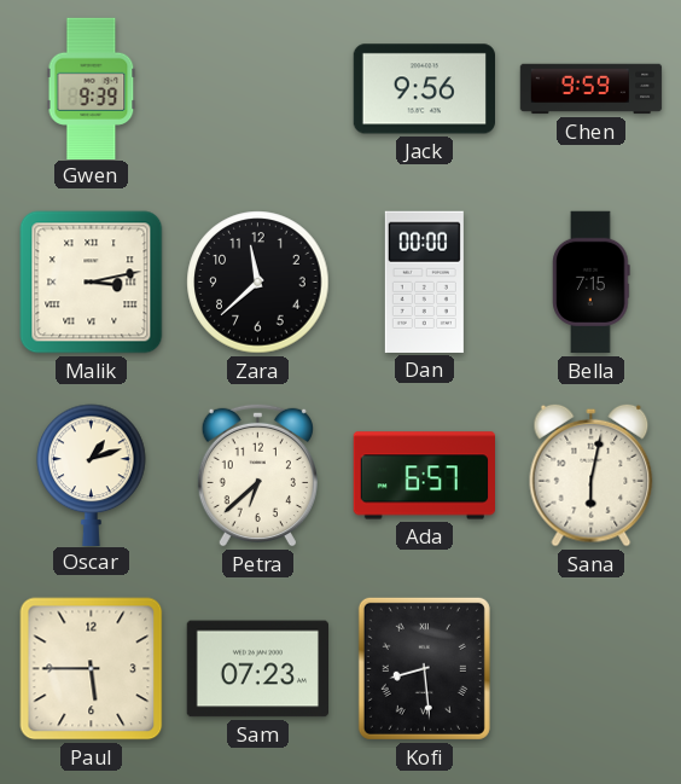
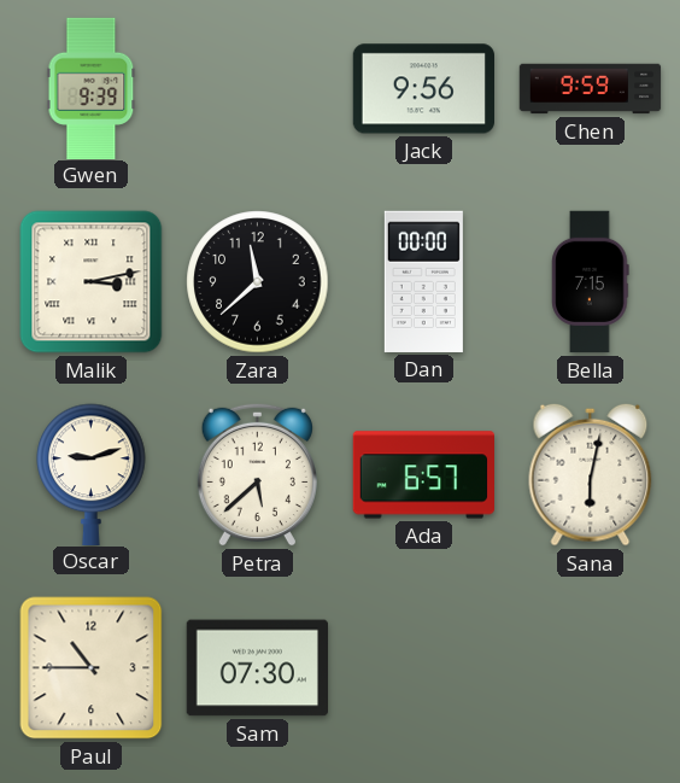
Oscar: 1:12 -> 9:12 (92, 474)
Petra: 6:38 -> 5:38 (257, 474)
Paul: 5:45 -> 10:45 (92, 668)
Sam: 07:23 -> 07:30 (257, 668)
Kofi: 8:29 -> none (424, 668)
